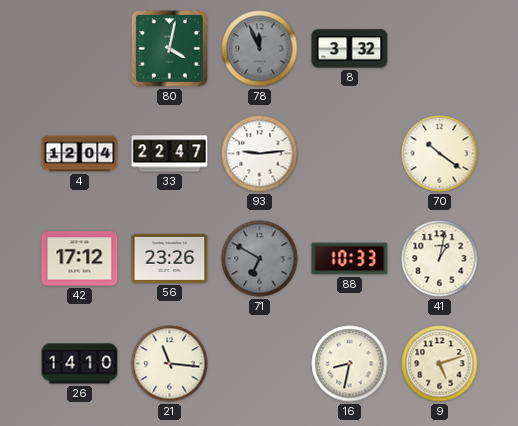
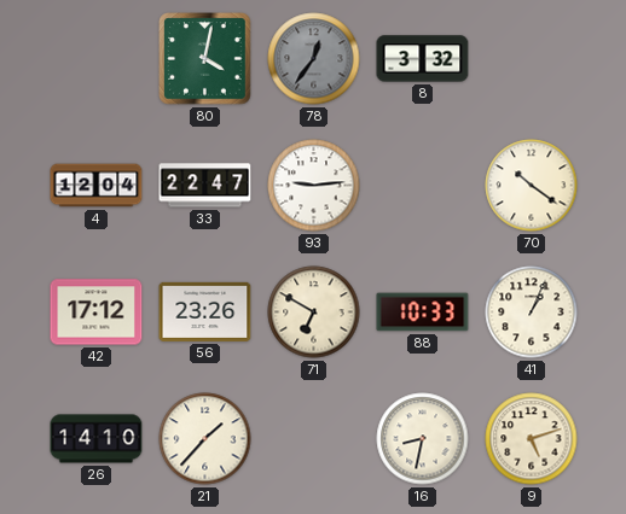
78: 11:56 -> 12:36 (314, 59)
71 dial: grey -> cream (314, 313)
41: 1:02 -> 1:04 (532, 313)
21: 11:16 -> 1:37 (205, 439)
